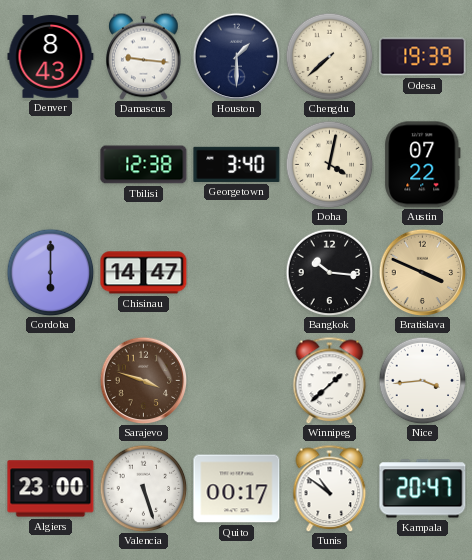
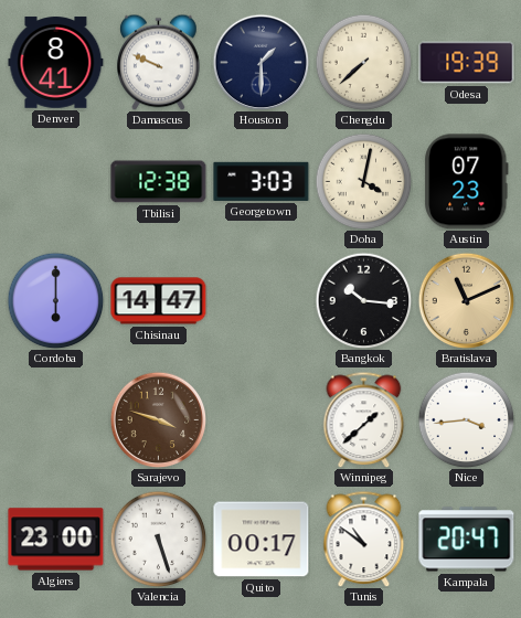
Denver: 8:43 -> 8:41 (56, 63)
Damascus: 9:16 -> 9:49 (159, 62)
Georgetown: 3:40 -> 3:03 (262, 181)
Austin: 07:22 -> 07:23 (467, 182)
Bratislava: 3:49 -> 11:11 (466, 300)
